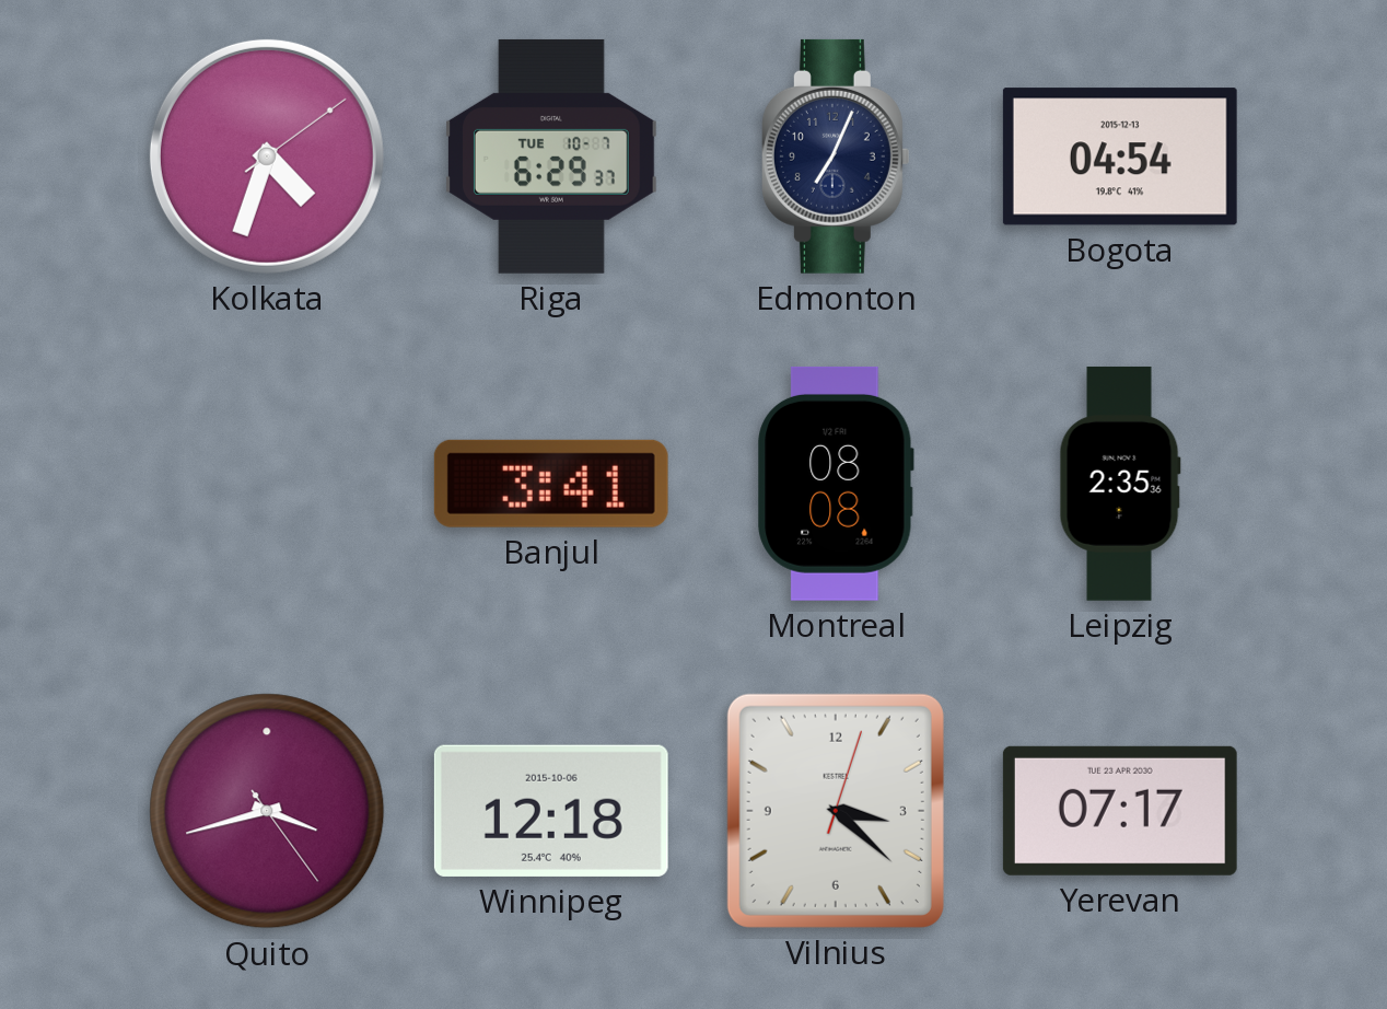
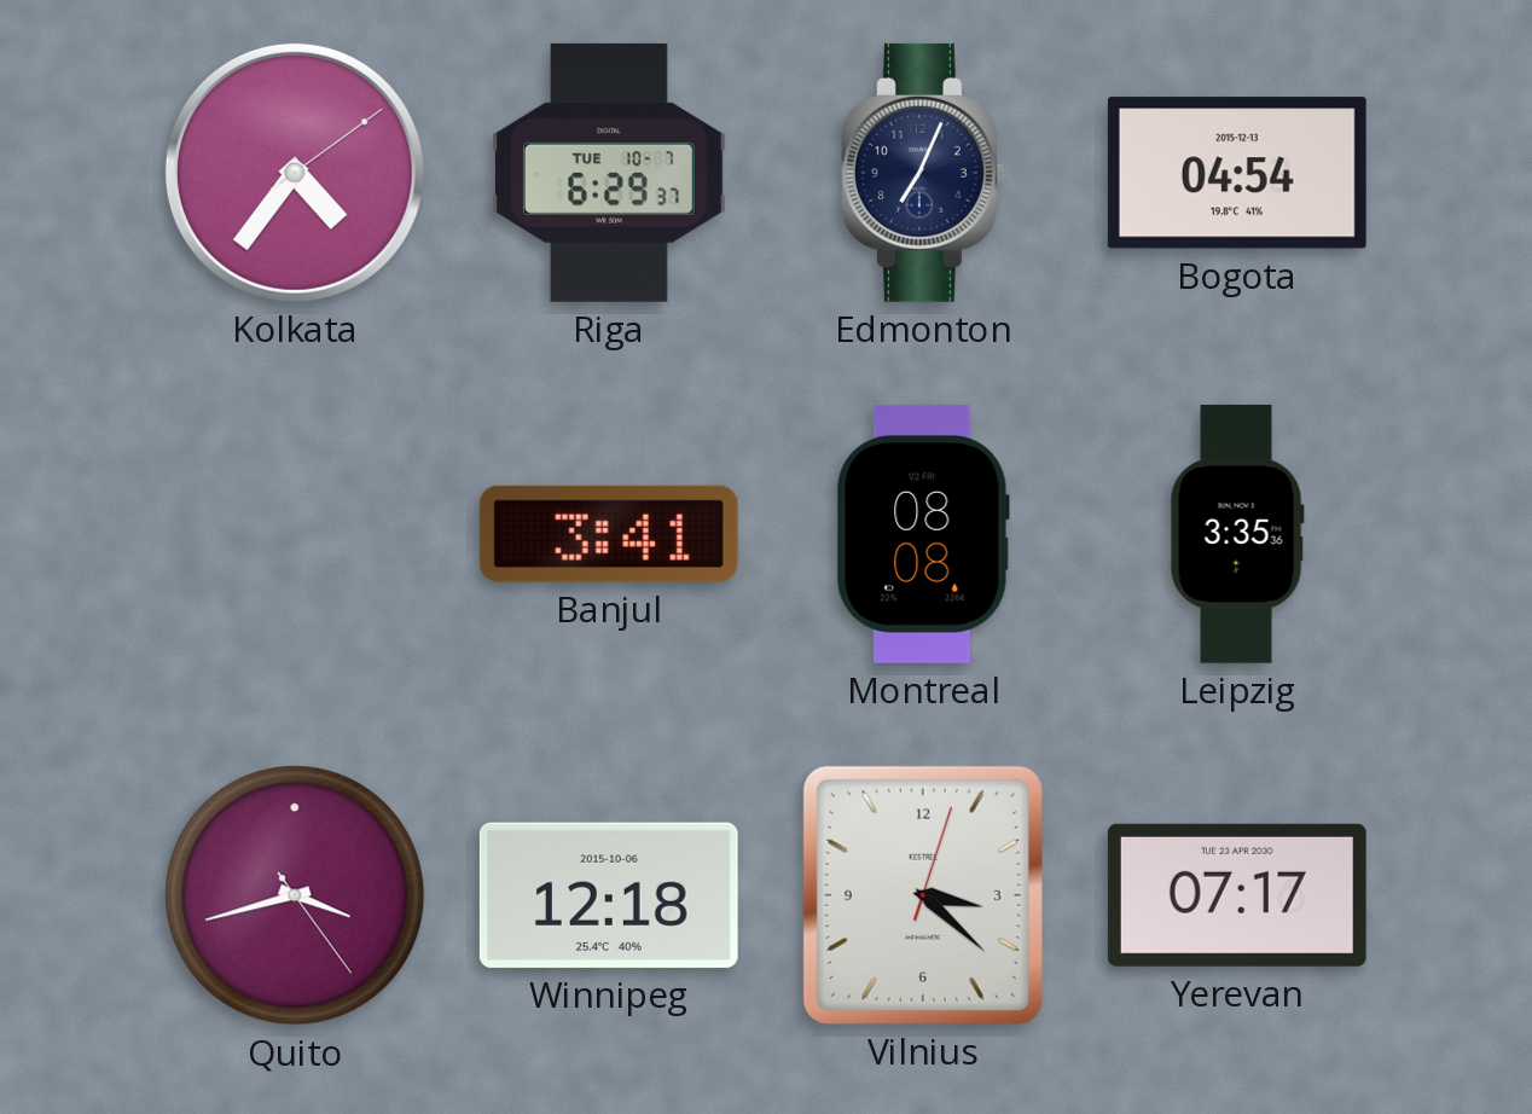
Kolkata: 4:33 -> 4:36 (295, 173)
Leipzig: 2:35 -> 3:35 (1237, 534)
